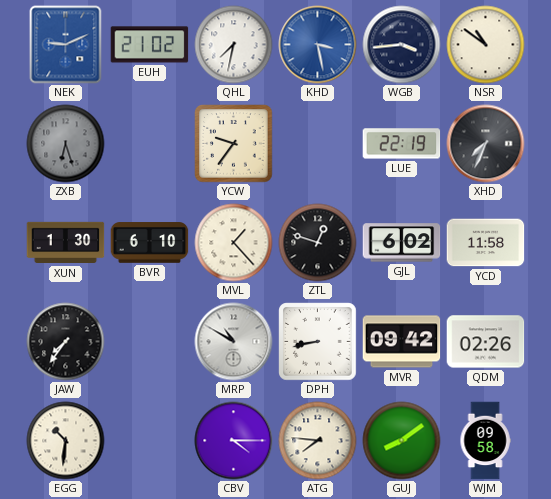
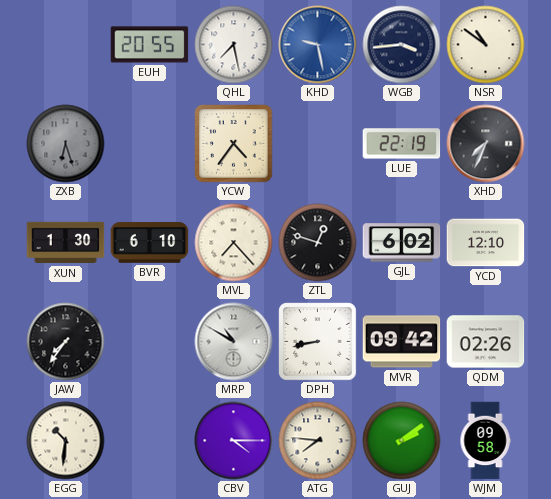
NEK: 9:11 -> none (66, 45)
EUH: 21:02 -> 20:55 (150, 45)
QHL: 7:32 -> 7:28 (234, 45)
KHD: 3:28 -> 9:28 (318, 45)
YCW: 9:36 -> 4:36 (234, 144)
MVL: 1:23 -> 7:23 (234, 243)
YCD: 11:58 -> 12:10 (486, 243)
GUJ: 8:09 -> 2:09 (402, 441)
